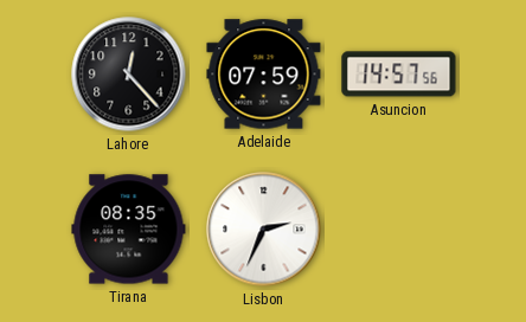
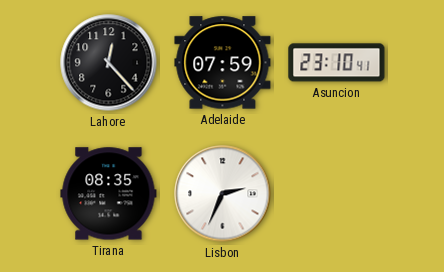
Asuncion: 14:57 -> 23:10 (337, 63)
